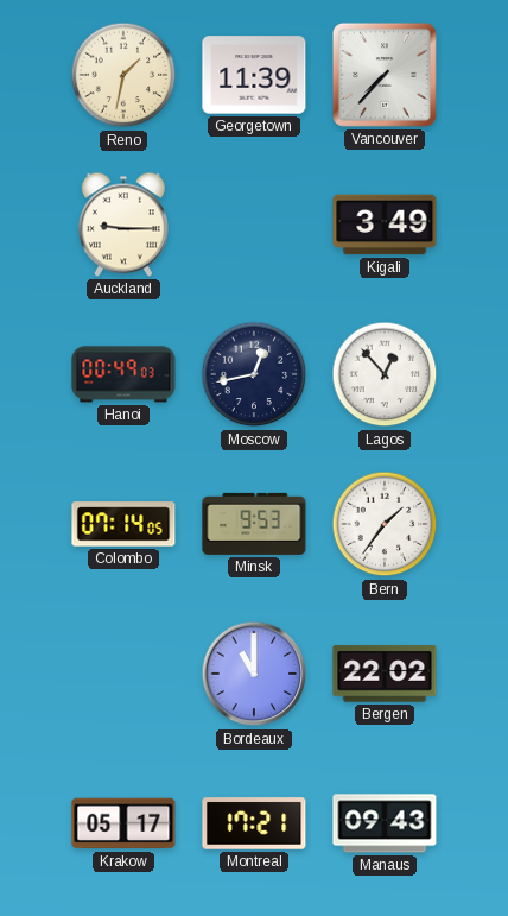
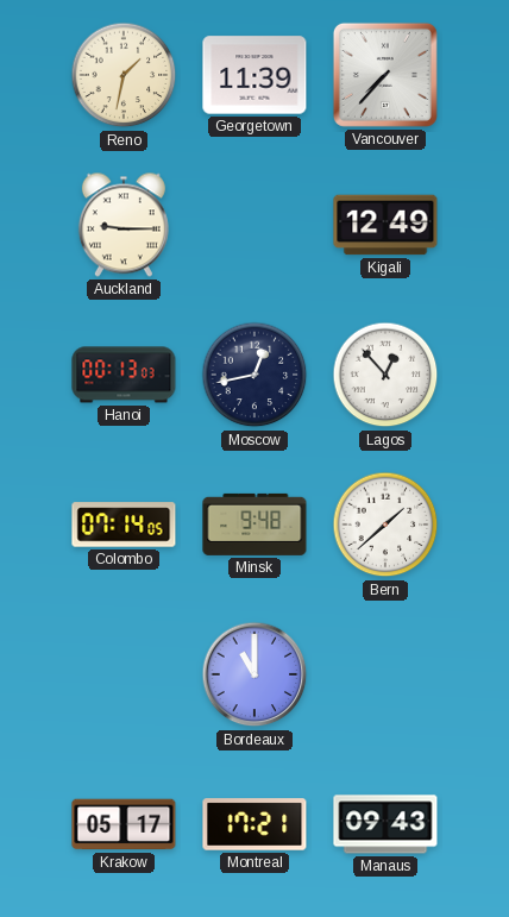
Kigali: 3:49 -> 12:49 (385, 225)
Hanoi: 00:49 -> 00:13 (124, 375)
Minsk: 9:53 -> 9:48 (254, 525)
Bern: 1:36 -> 1:38 (385, 525)
Bergen: 22:02 -> none (385, 674)
